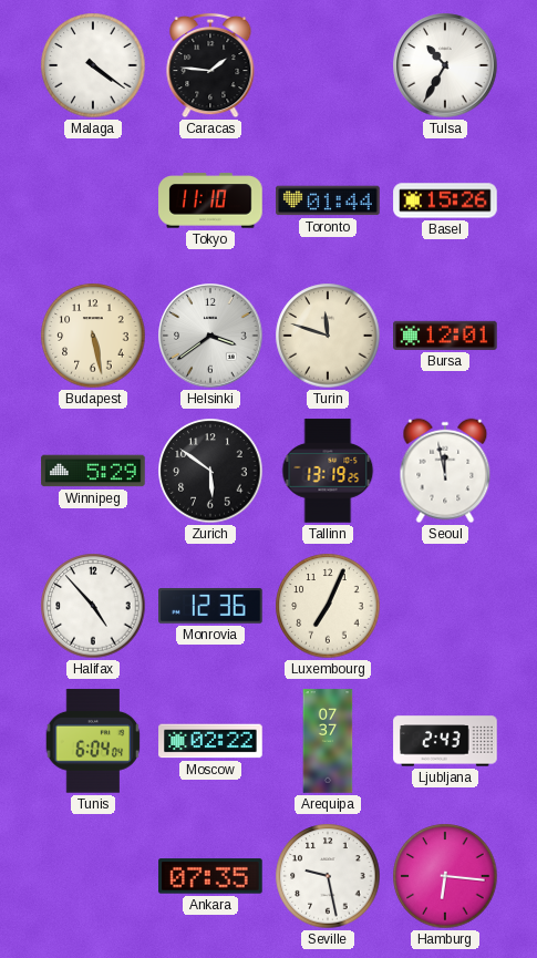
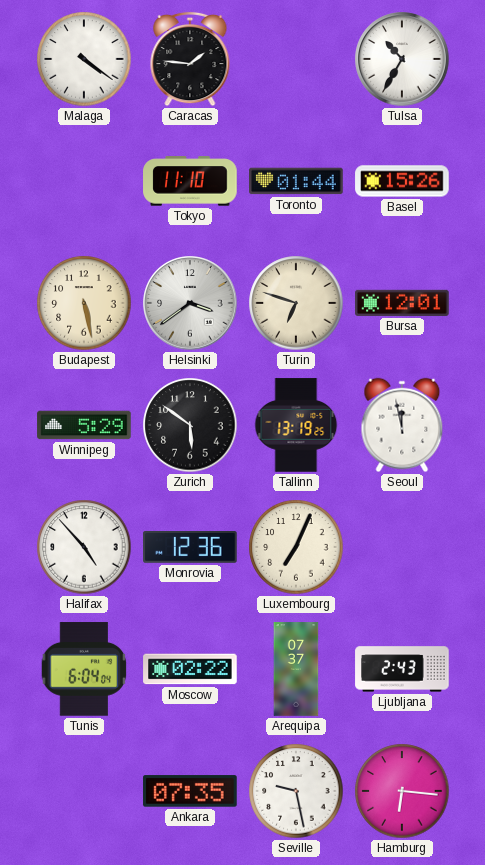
Turin: 11:48 -> 6:48 (296, 303)
